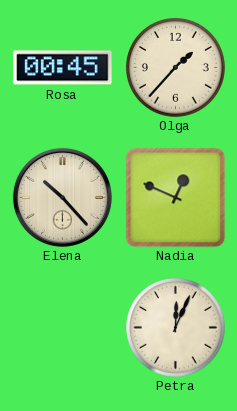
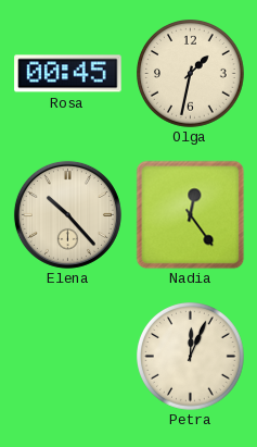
Olga: 1:37 -> 1:32 (191, 74)
Nadia: 12:49 -> 12:24 (190, 214)
